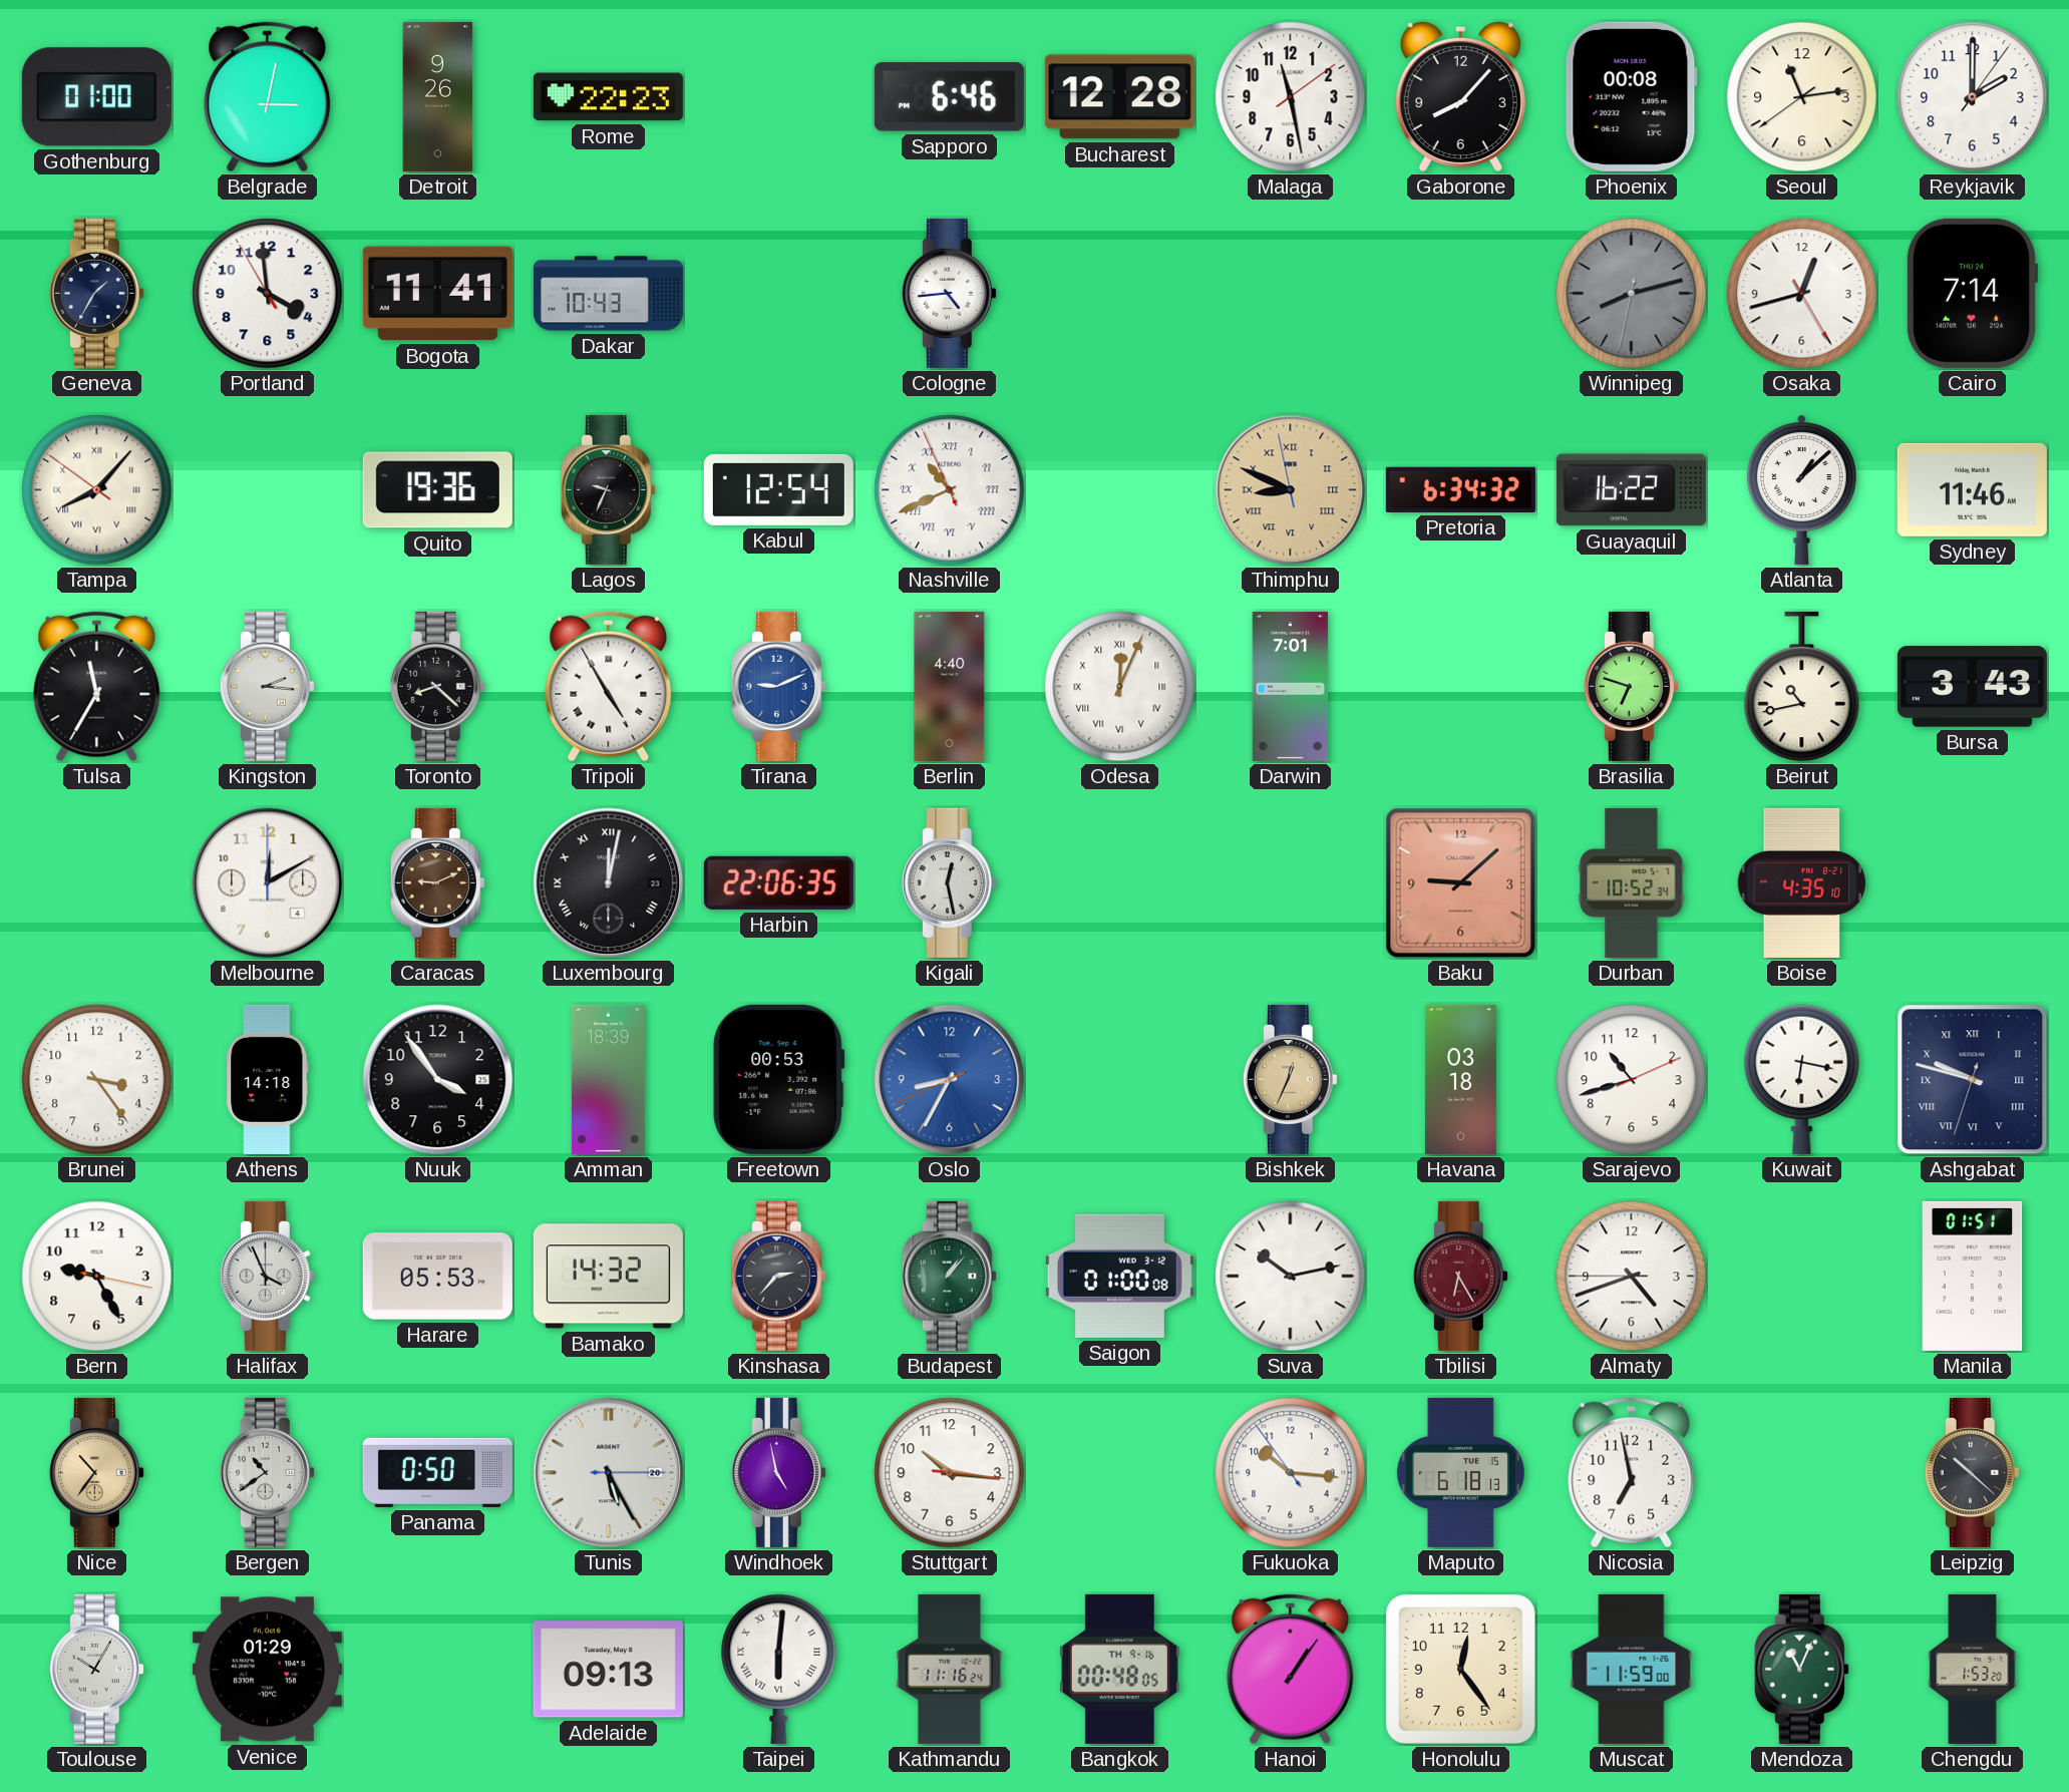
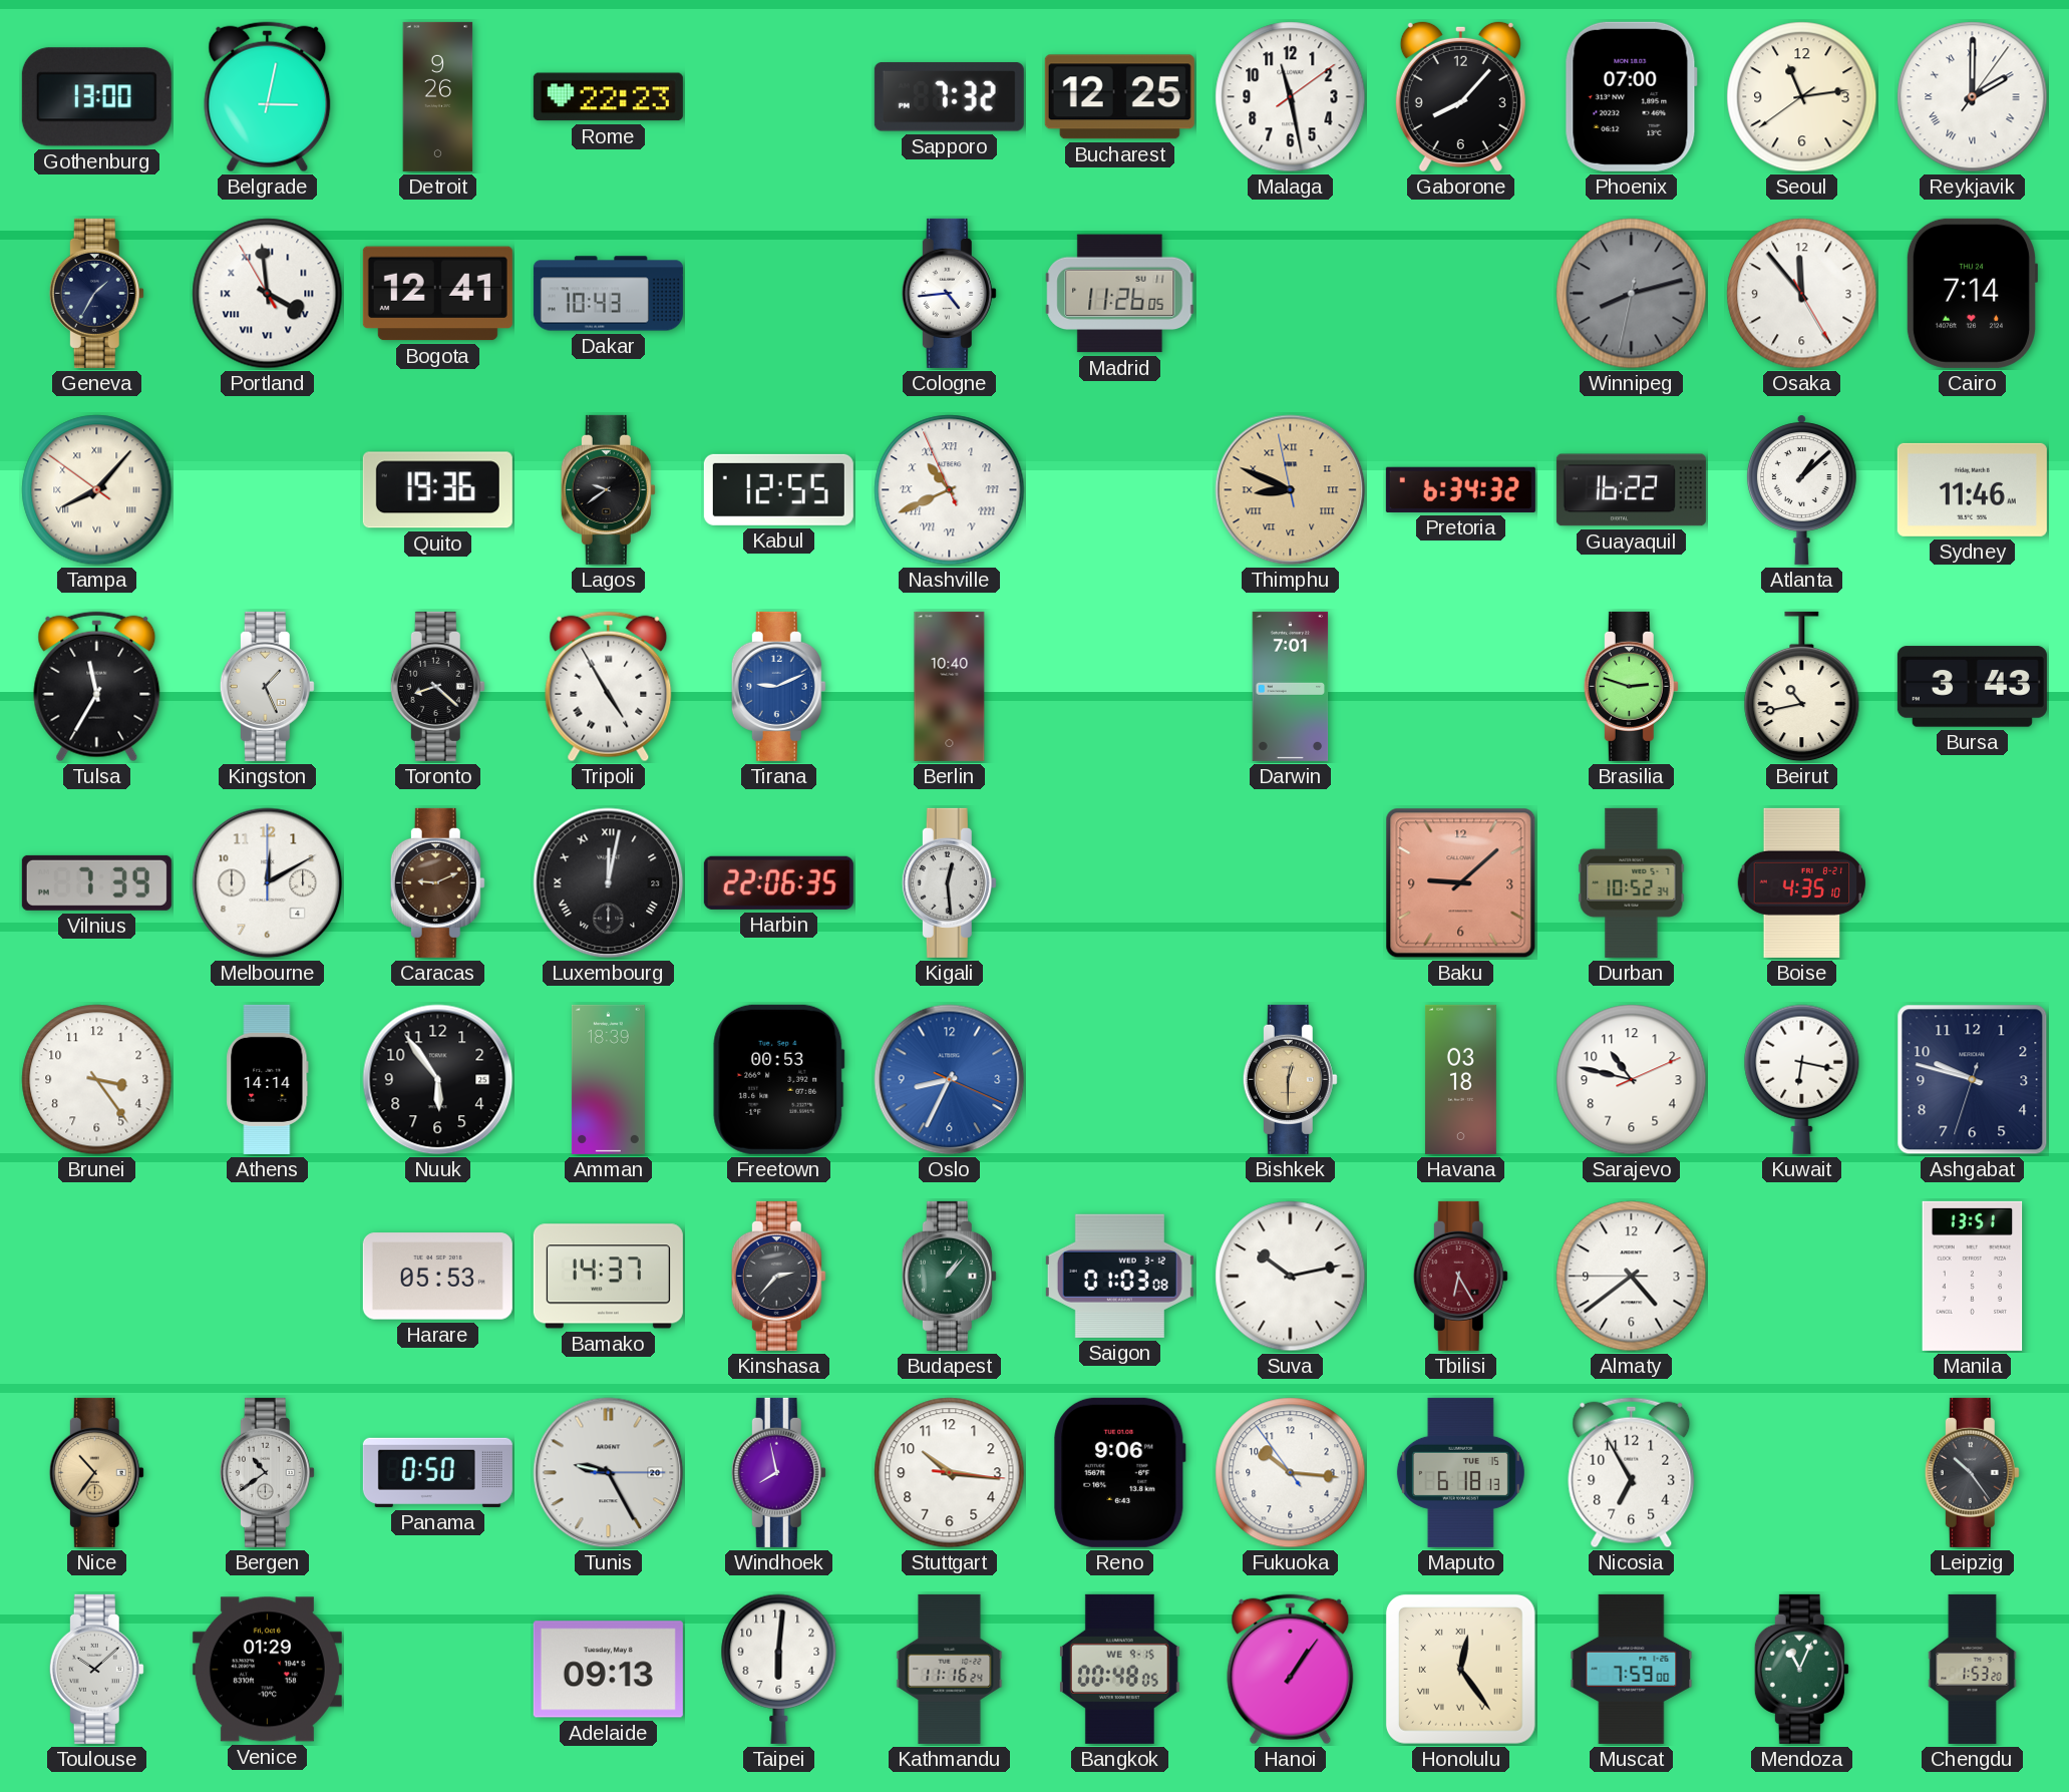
Gothenburg: 01:00 -> 13:00 (96, 97)
Sapporo: 6:46 -> 7:32 (949, 97)
Bucharest: 12:28 -> 12:25 (1119, 97)
Phoenix: 00:08 -> 07:00 (1631, 96)
Reykjavik numerals: Arabic -> Roman (1973, 97)
Portland numerals: Arabic -> Roman (268, 294)
Bogota: 11:41 -> 12:41 (437, 294)
Madrid: none -> 11:26 (1120, 294)
Osaka: 12:42 -> 11:53 (1802, 294)
Lagos: 9:34 -> 9:39 (608, 489)
Kabul: 12:54 -> 12:55 (778, 489)
Kingston: 2:16 -> 1:26 (267, 686)
Berlin: 4:40 -> 10:40 (950, 686)
Odesa: 12:04 -> none (1120, 687)
Brasilia: 6:48 -> 2:48 (1631, 686)
Vilnius: none -> 7:39 (96, 882)
Kigali: 12:28 -> 12:29 (949, 882)
Athens: 14:18 -> 14:14 (268, 1079)
Nuuk: 3:54 -> 5:54 (438, 1080)
Oslo: 8:34:41 -> 8:34:19 (950, 1080)
Bishkek: 12:34 -> 12:30 (1290, 1079)
Sarajevo: 10:42 -> 10:47 (1632, 1080)
Ashgabat numerals: Roman -> Arabic (1973, 1080)
Bern: 9:25 -> none (97, 1277)
Halifax: 3:56 -> none (267, 1276)
Bamako: 14:32 -> 14:37 (608, 1277)
Saigon: 01:00 -> 01:03 (1119, 1276)
Almaty: 4:41 -> 4:38 (1632, 1277)
Manila: 01:51 -> 13:51 (1973, 1276)
Tunis: 5:25 -> 9:25 (609, 1473)
Windhoek: 4:58 -> 7:58 (778, 1472)
Reno: none -> 9:06 (1120, 1472)
Nicosia: 6:58 -> 6:55 (1632, 1473)
Leipzig: 10:22 -> 10:24 (1972, 1472)
Toulouse: 10:05 -> 10:08 (96, 1669)
Taipei numerals: Roman -> Arabic (779, 1669)
Bangkok date: TH 9-16 -> WE 9-15 (1119, 1669)
Honolulu numerals: Arabic -> Roman (1460, 1669)
Muscat: 11:59 -> 7:59 (1632, 1669)
